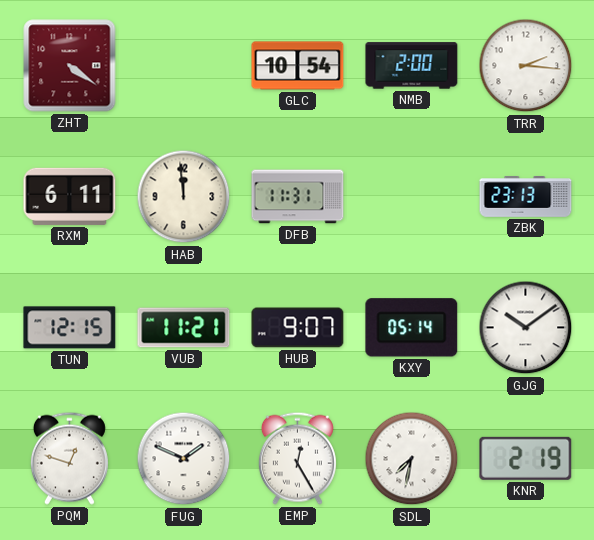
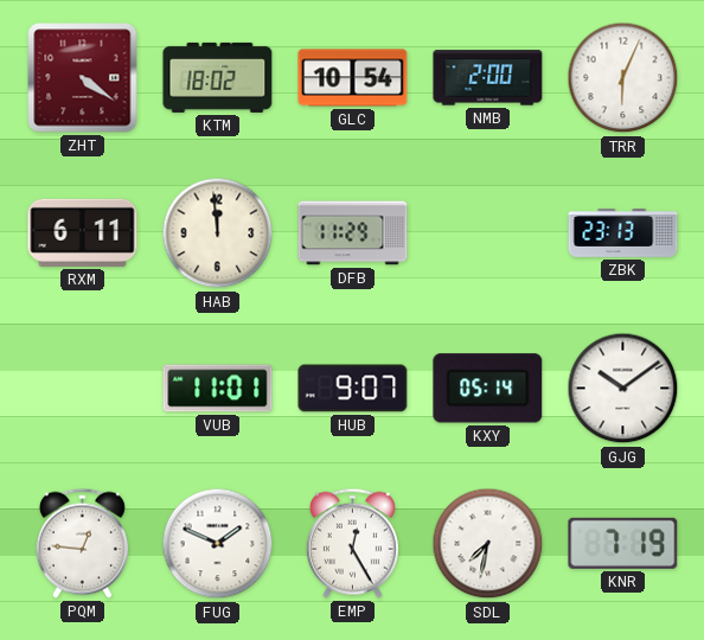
KTM: none -> 18:02 (218, 77)
TRR: 2:16 -> 6:04 (623, 78)
DFB: 11:31 -> 11:29 (353, 233)
TUN: 12:15 -> none (70, 328)
VUB: 11:21 -> 11:01 (218, 389)
PQM: 12:48 -> 12:46 (82, 543)
KNR: 2:19 -> 7:19 (623, 543)
